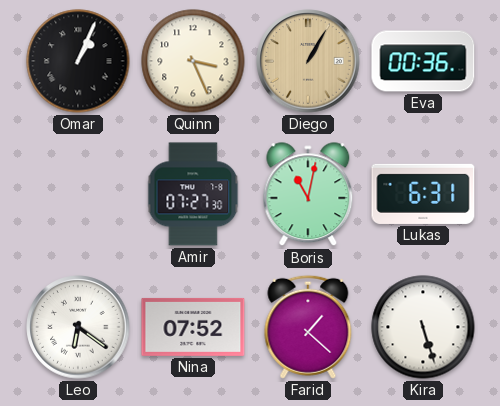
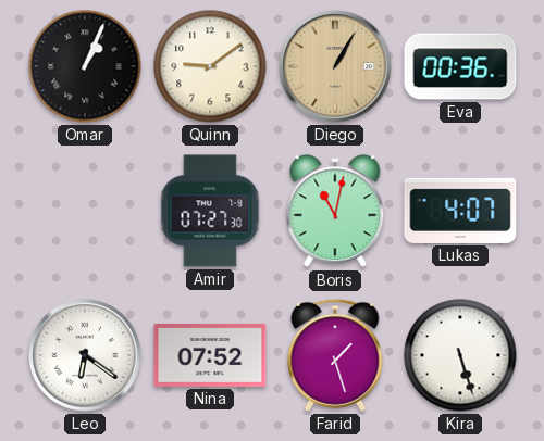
Quinn: 3:26 -> 9:09 (210, 66)
Lukas: 6:31 -> 4:07 (460, 211)
Farid: 1:22 -> 1:27 (335, 355)
